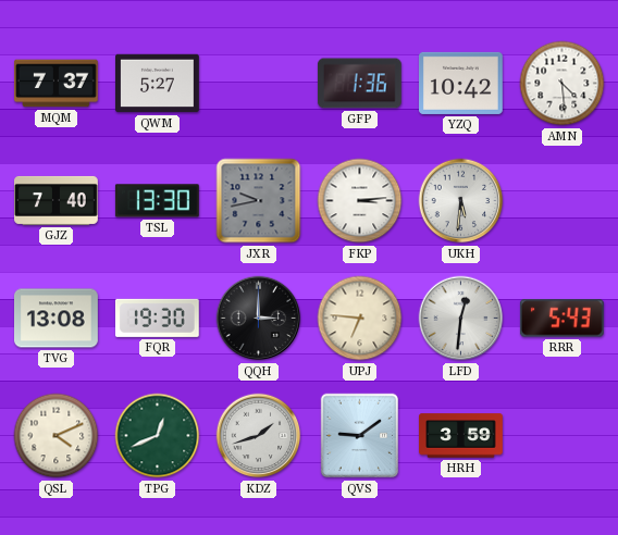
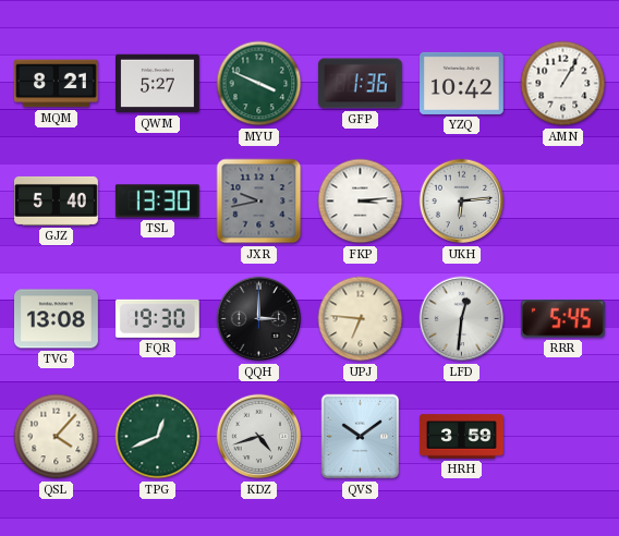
MQM: 7:37 -> 8:21 (57, 84)
MYU: none -> 3:49 (259, 84)
AMN: 4:29 -> 1:05 (563, 84)
GJZ: 7:40 -> 5:40 (57, 200)
UKH: 5:31 -> 6:14 (462, 202)
RRR: 5:43 -> 5:45 (562, 319)
QSL: 4:11 -> 4:07 (57, 437)
KDZ: 1:42 -> 4:42 (259, 437)
QVS: 9:09 -> 10:09 (361, 437)
